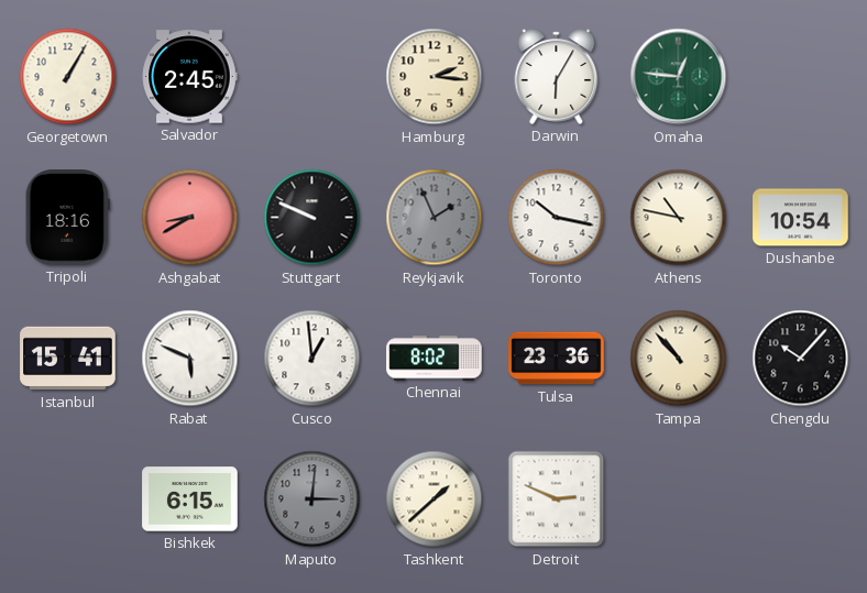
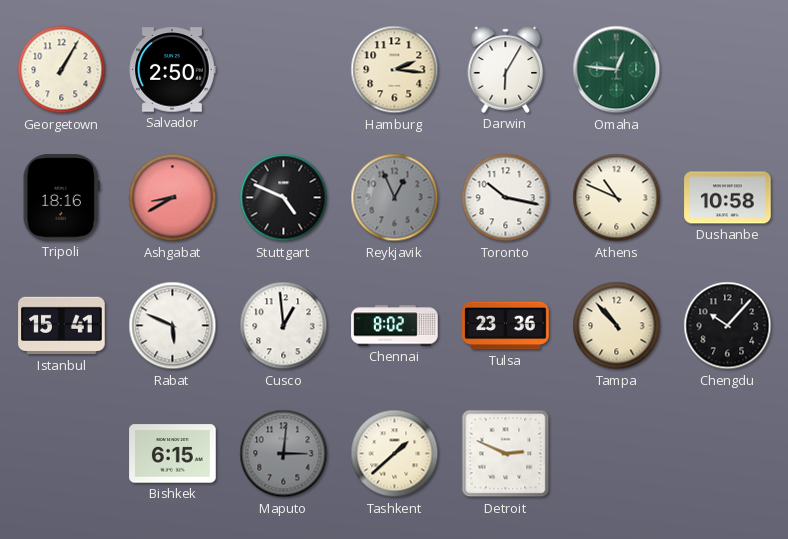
Salvador: 2:45 -> 2:50 (172, 70)
Stuttgart: 9:49 -> 4:49 (284, 198)
Reykjavik: 1:56 -> 12:56 (395, 198)
Athens: 10:47 -> 10:49 (617, 198)
Dushanbe: 10:54 -> 10:58 (728, 198)
